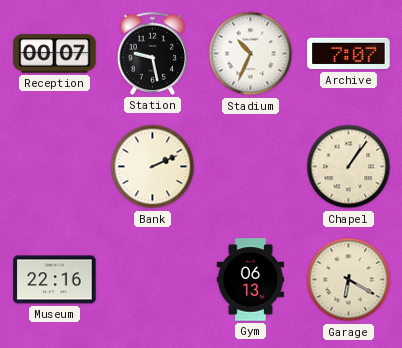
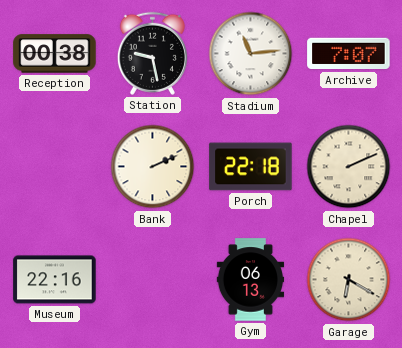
Reception: 00:07 -> 00:38 (55, 54)
Stadium: 10:34 -> 11:14 (251, 54)
Porch: none -> 22:18 (251, 167)
Chapel: 1:06 -> 2:11 (349, 167)
